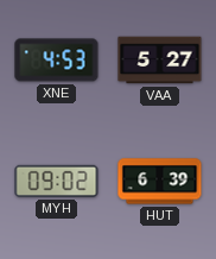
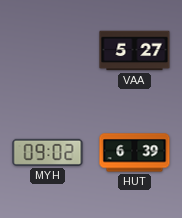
XNE: 4:53 -> none (57, 61)
